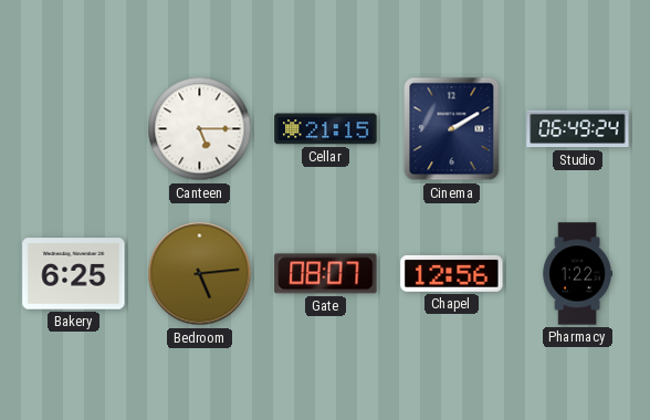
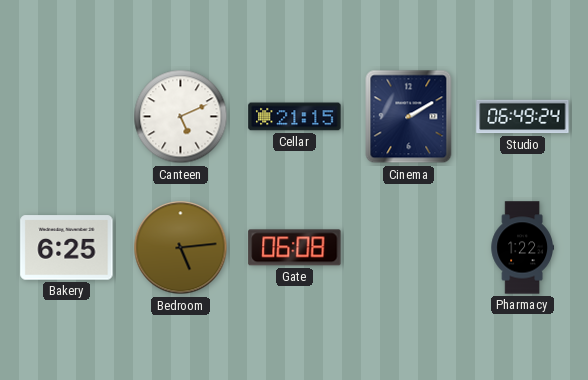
Canteen: 5:15 -> 5:11 (181, 117)
Gate: 08:07 -> 06:08 (295, 248)
Chapel: 12:56 -> none (452, 273)
